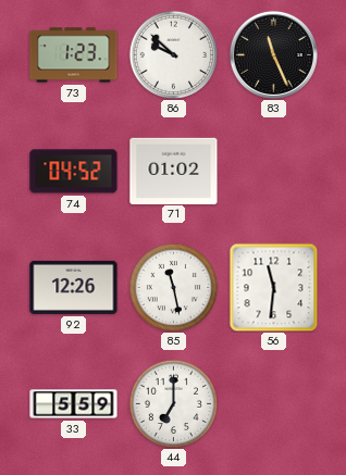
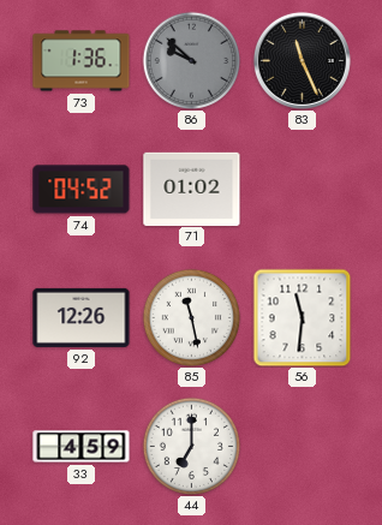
73: 1:23 -> 1:36 (82, 61)
86 dial: white -> grey (191, 60)
33: 5:59 -> 4:59 (82, 447)
